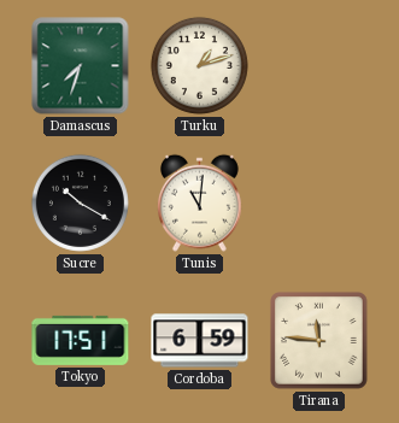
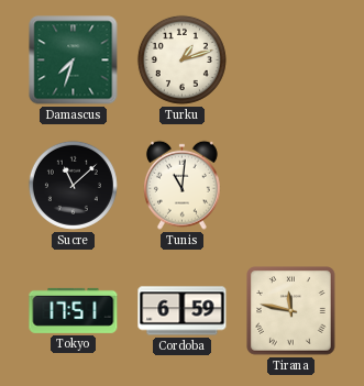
Sucre: 10:20 -> 11:08 (73, 185)
Tirana: 11:46 -> 11:47 (291, 311)
